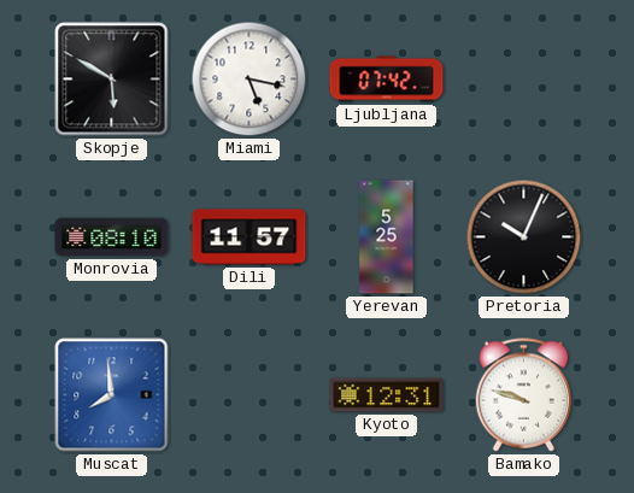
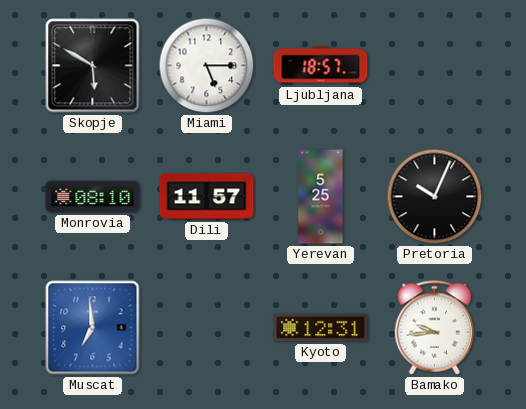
Miami: 5:17 -> 5:15 (207, 66)
Ljubljana: 07:42 -> 18:57 (321, 66)
Muscat: 7:59 -> 6:59 (93, 328)
Bamako: 9:48 -> 9:44 (435, 328)
